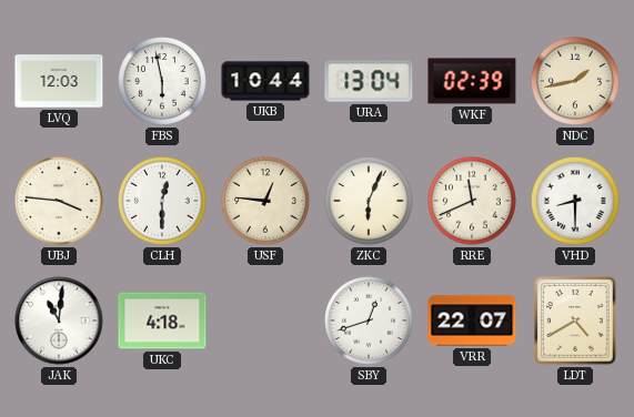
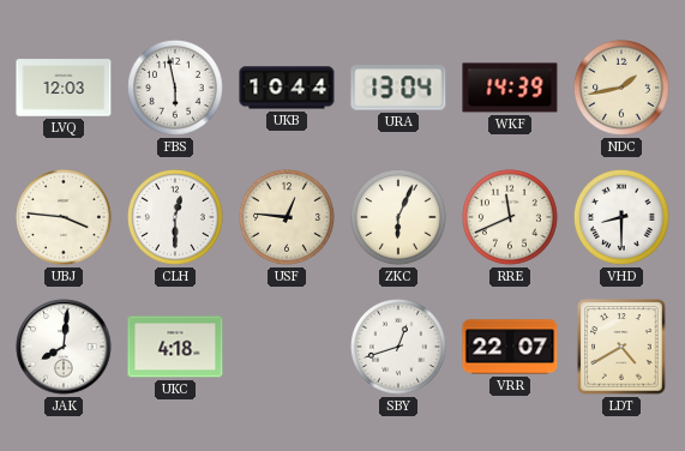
WKF: 02:39 -> 14:39 (510, 88)
JAK: 11:01 -> 8:01 (64, 347)
